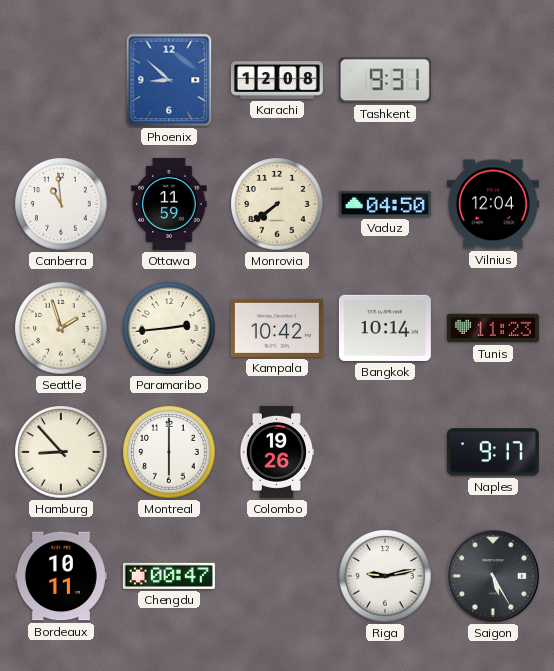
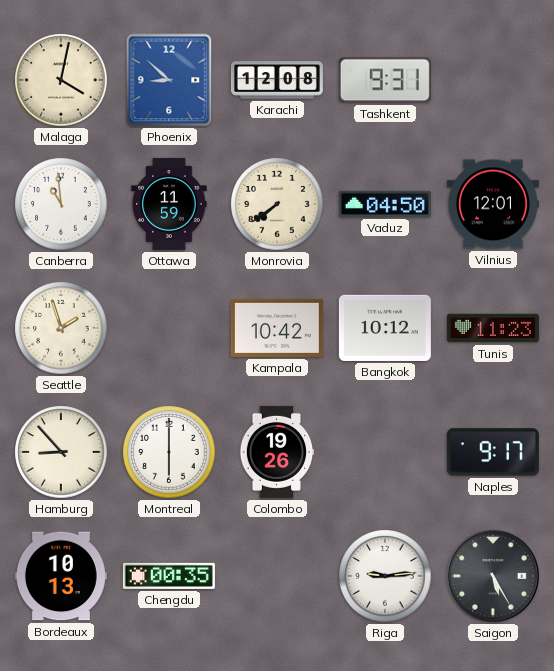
Malaga: none -> 4:02 (61, 80)
Vilnius: 12:04 -> 12:01 (493, 204)
Paramaribo: 2:44 -> none (169, 328)
Bangkok: 10:14 -> 10:12 (385, 328)
Bordeaux: 10:11 -> 10:13 (61, 576)
Chengdu: 00:47 -> 00:35 (169, 576)
Riga: 9:13 -> 9:14 (385, 576)
